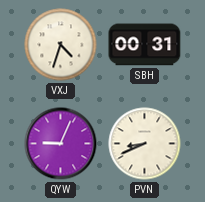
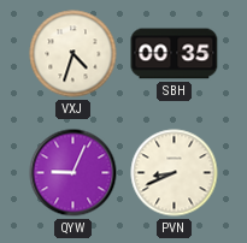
SBH: 00:31 -> 00:35 (175, 54)
